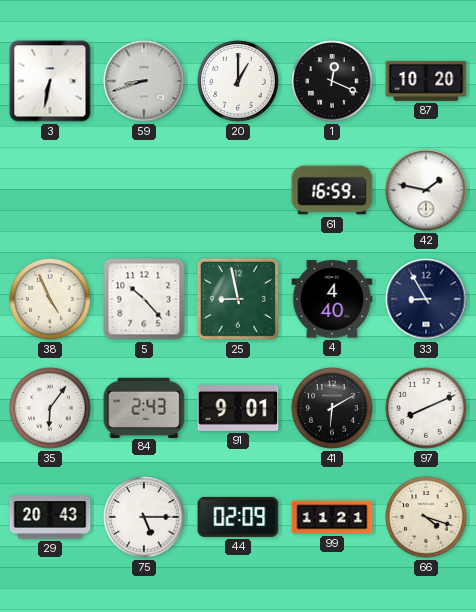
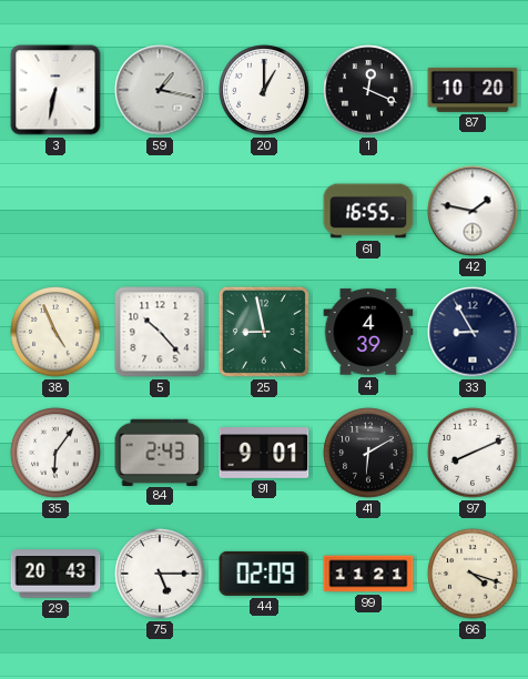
59: 8:42 -> 1:17 (160, 90)
61: 16:59 -> 16:55 (368, 211)
4: 4:40 -> 4:39 (368, 332)
